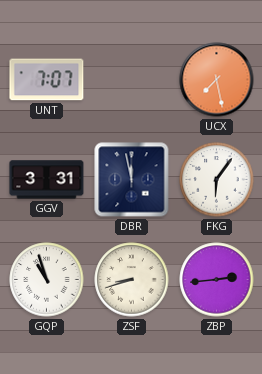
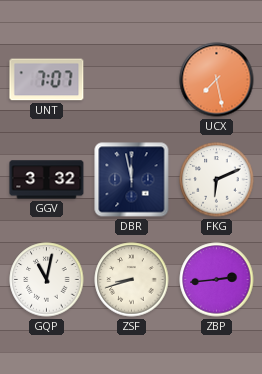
GGV: 3:31 -> 3:32 (47, 180)
FKG: 6:06 -> 6:11 (217, 180)
GQP: 10:57 -> 11:02 (47, 280)
